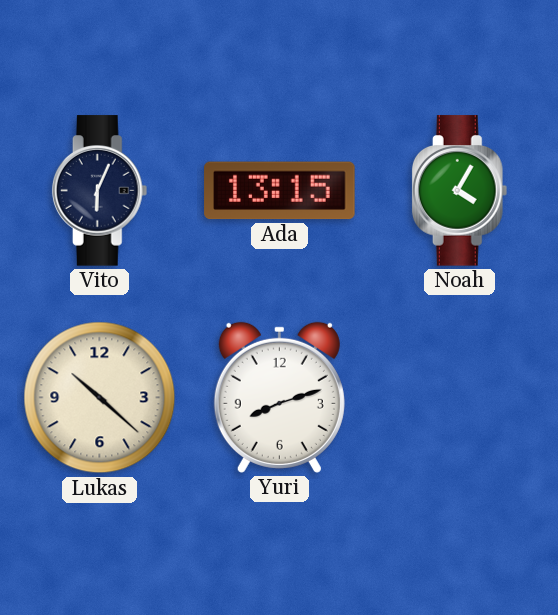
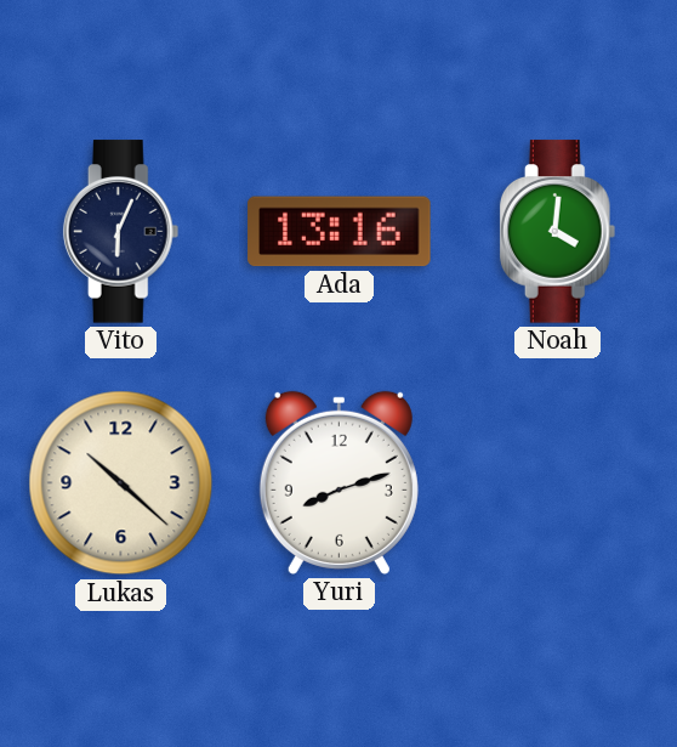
Ada: 13:15 -> 13:16 (340, 232)
Noah: 4:05 -> 4:01 (558, 232)
